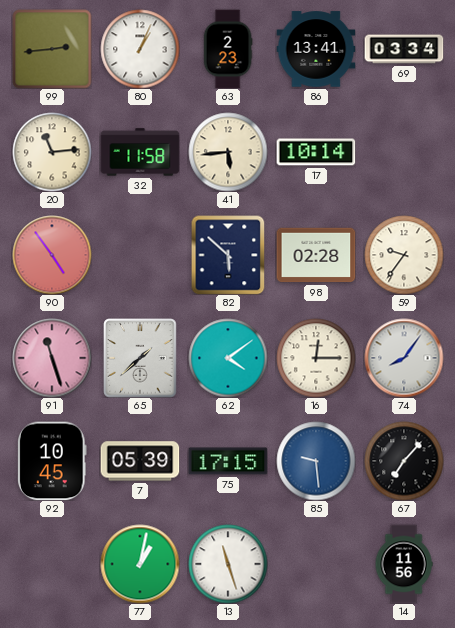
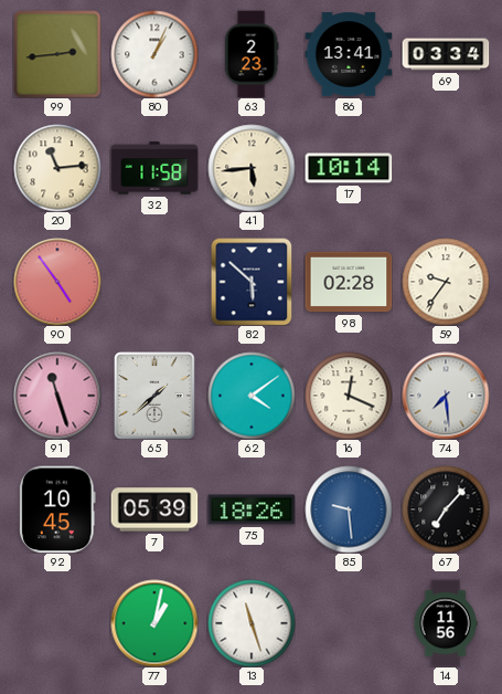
16: 12:15 -> 12:19 (349, 396)
74: 8:06 -> 7:29 (446, 396)
75: 17:15 -> 18:26 (252, 509)
